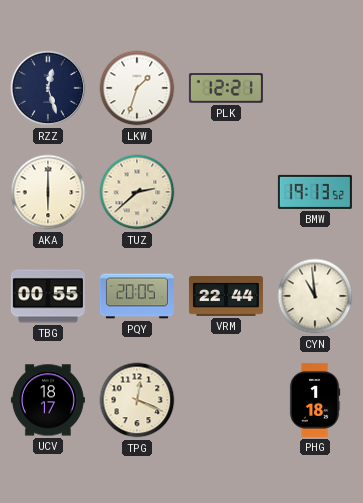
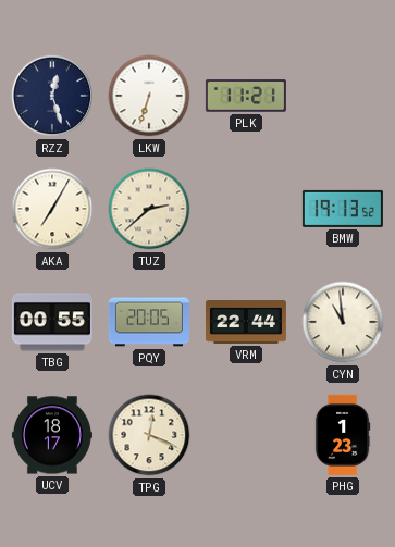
LKW: 1:33 -> 6:33 (149, 96)
PLK: 12:21 -> 11:21 (246, 96)
AKA: 6:00 -> 7:05 (52, 209)
PHG: 1:18 -> 1:23 (343, 435)
